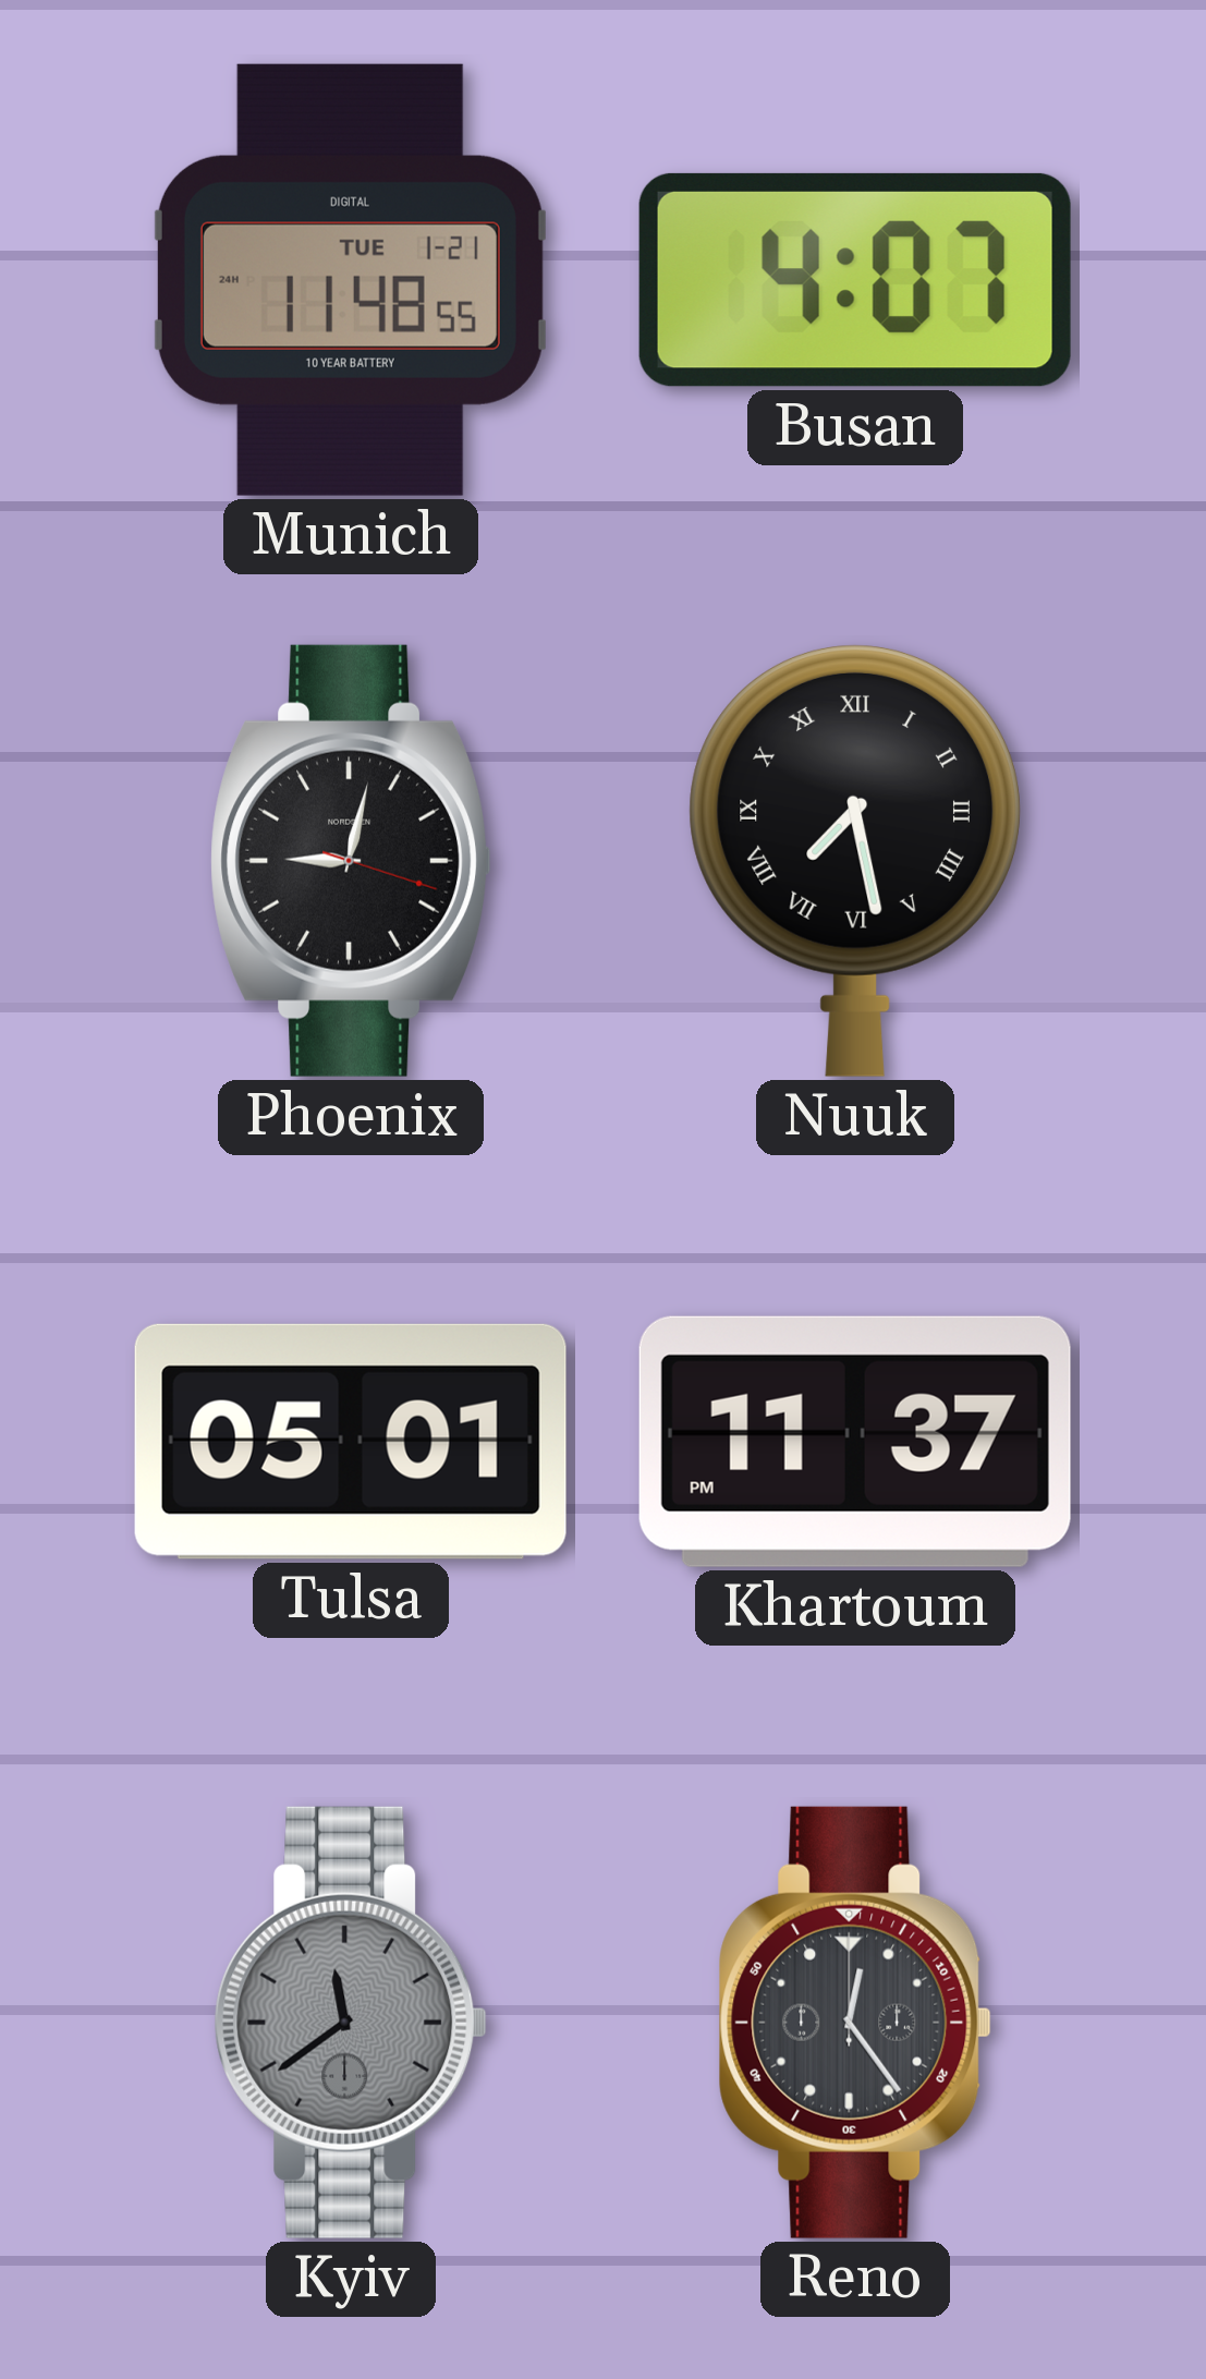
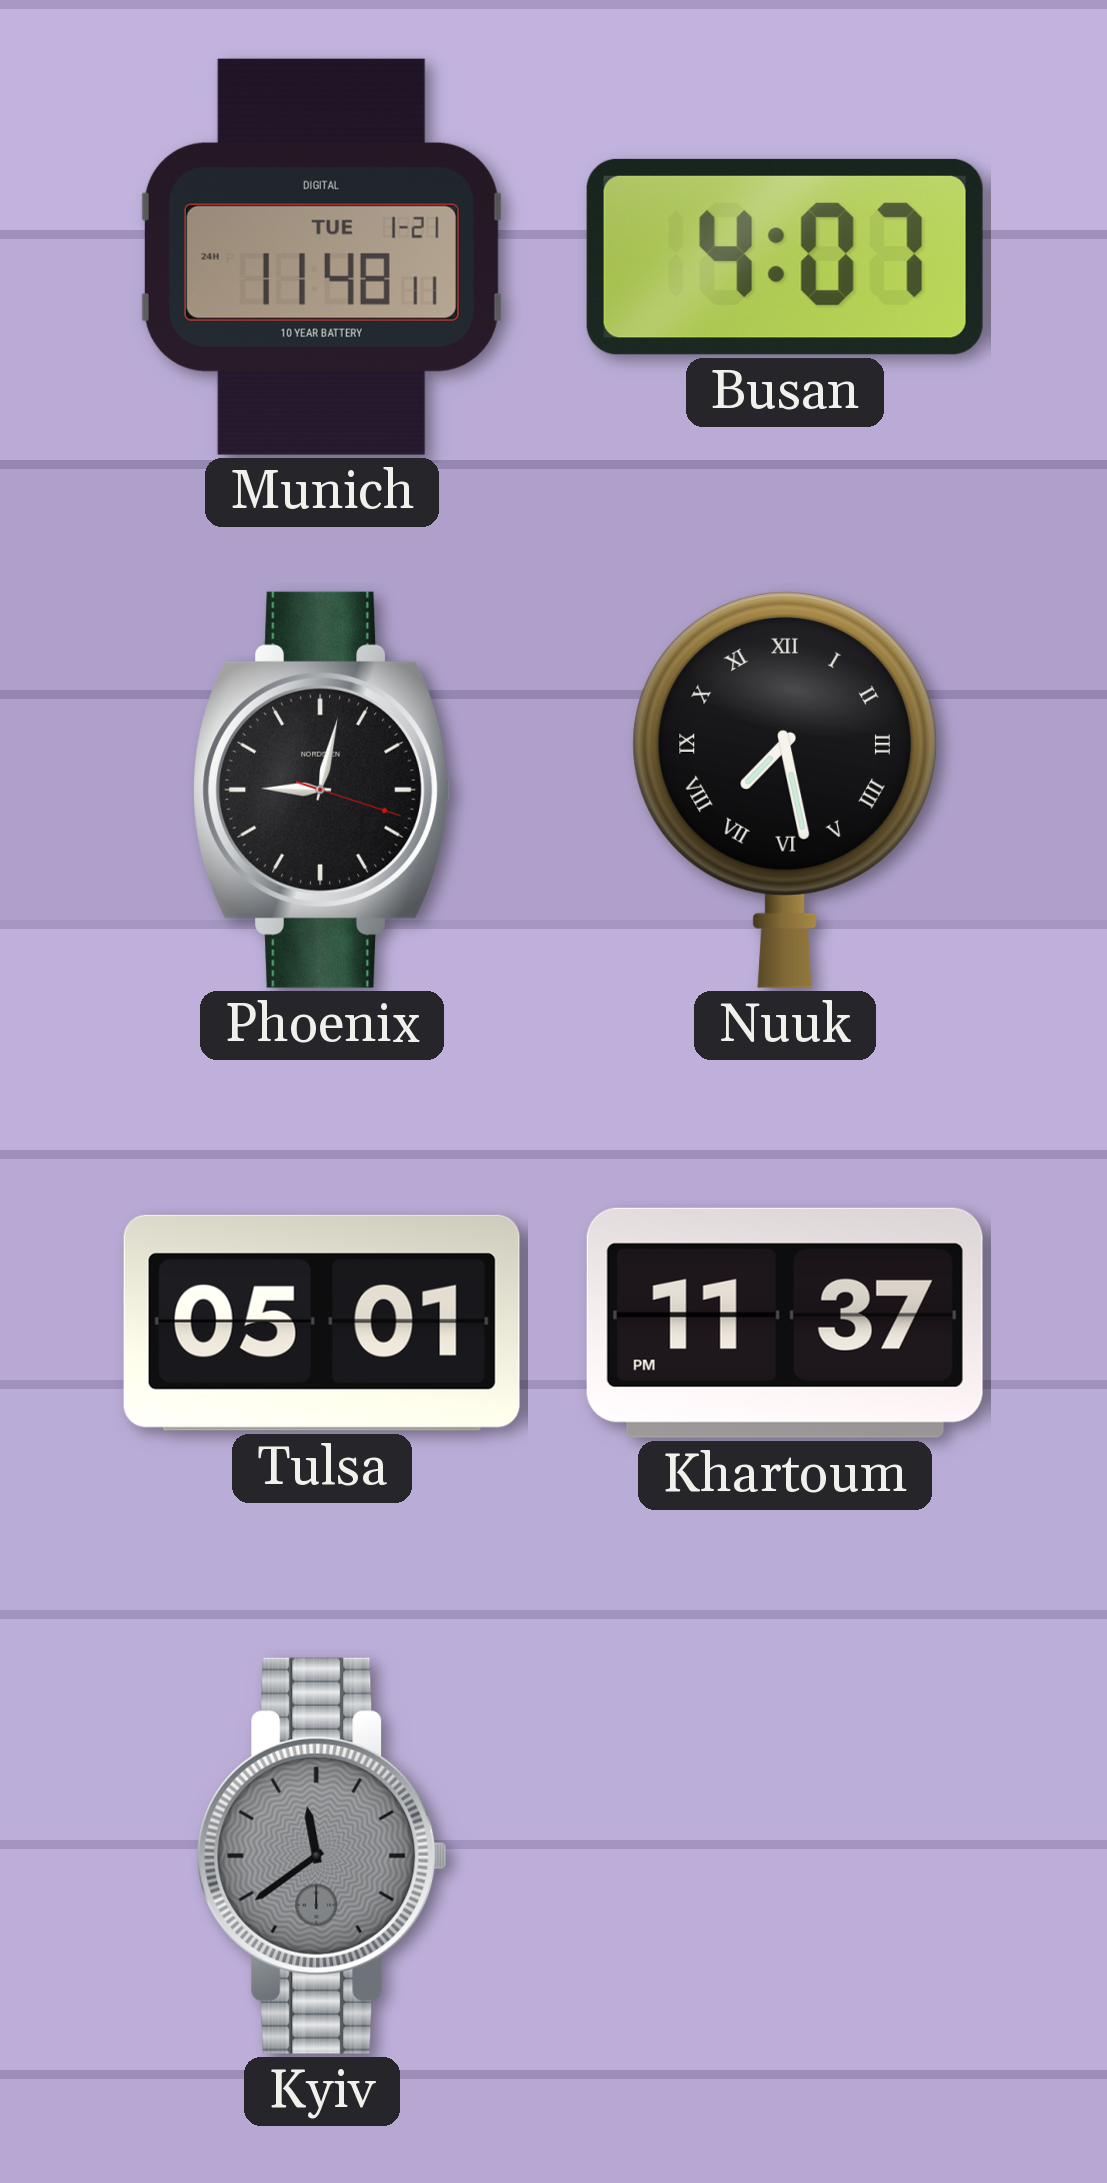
Munich: 11:48:55 -> 11:48:11 (322, 257)
Reno: 12:24 -> none (855, 2023)
